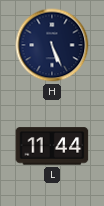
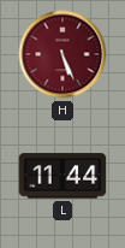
H dial: navy -> burgundy (62, 54)
